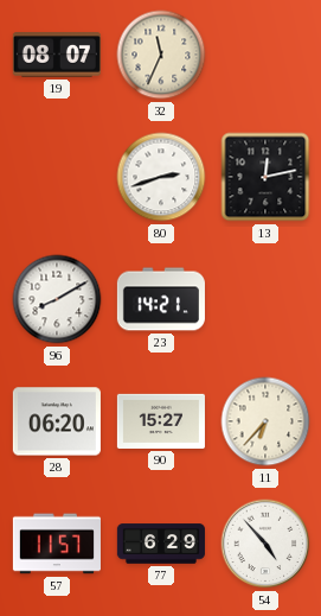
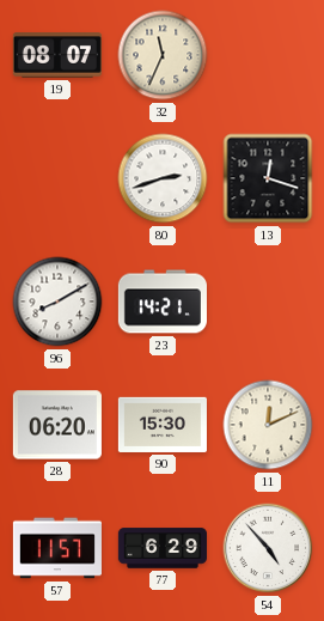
13: 12:13 -> 12:18 (268, 178)
90: 15:27 -> 15:30 (163, 425)
11: 6:37 -> 12:11 (268, 425)
